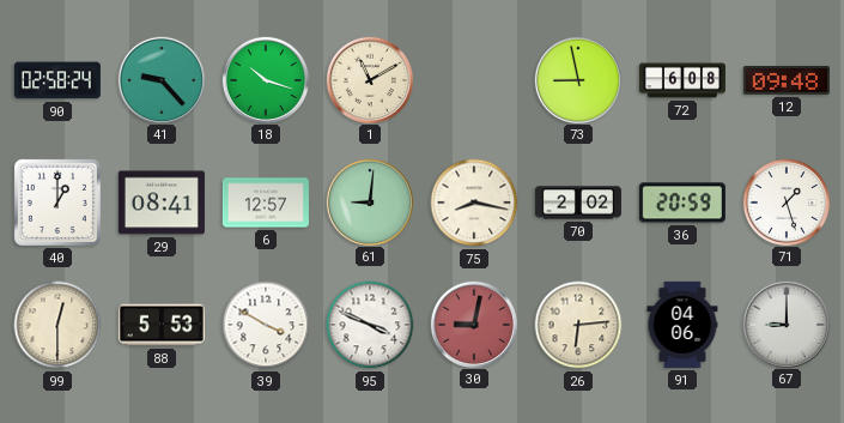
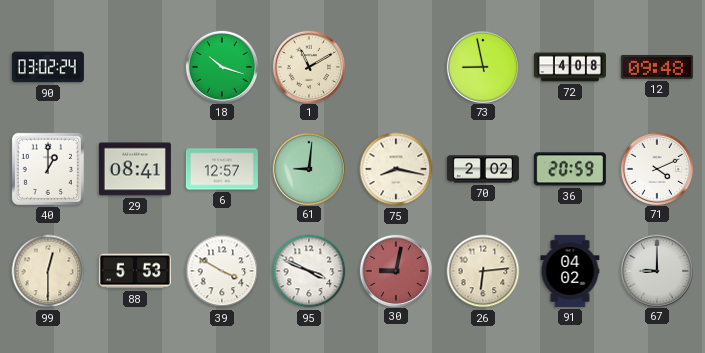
90: 02:58 -> 03:02 (48, 67)
41: 9:23 -> none (160, 79)
72: 6:08 -> 4:08 (570, 67)
71: 1:27 -> 4:11 (656, 168)
91: 04:06 -> 04:02 (570, 271)
